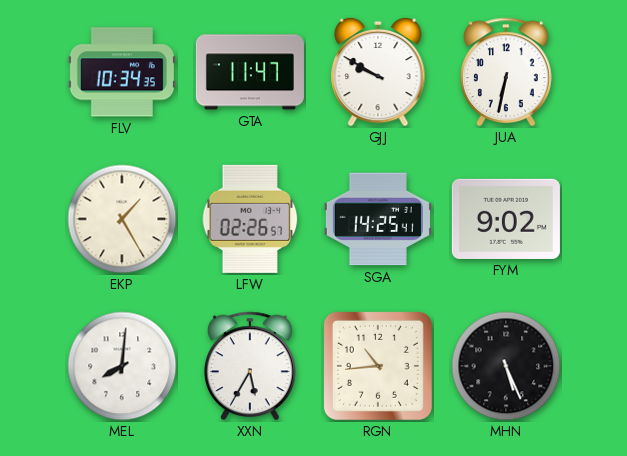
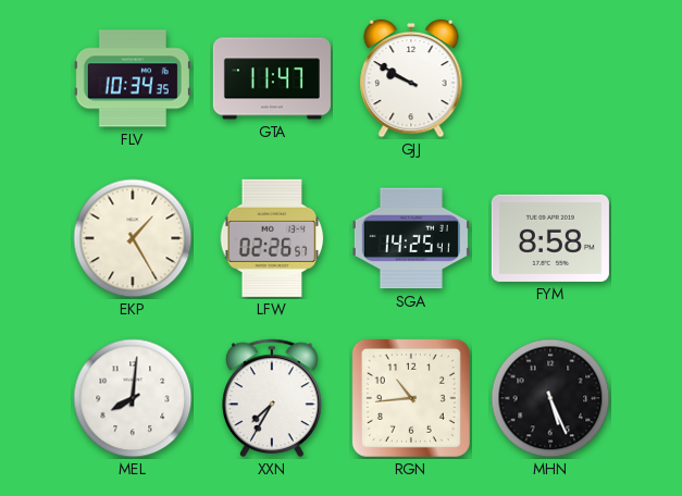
JUA: 6:32 -> none (507, 72)
FYM: 9:02 -> 8:58 (550, 238)
XXN: 5:35 -> 7:35 (273, 398)
